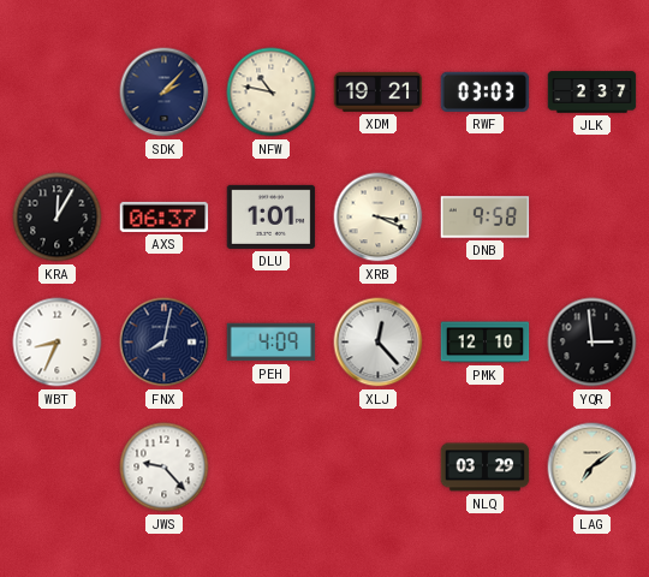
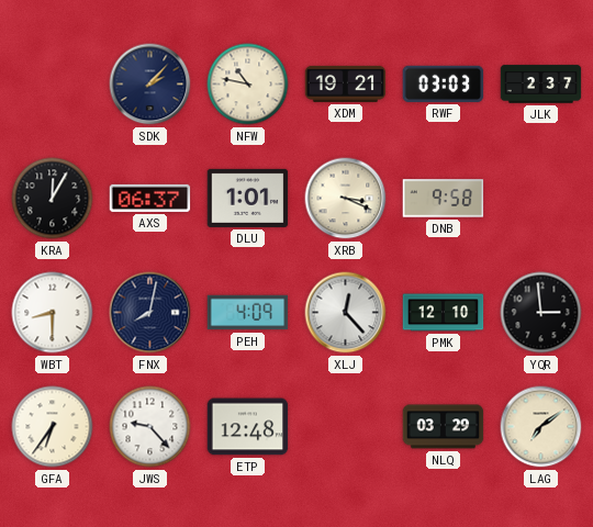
WBT: 8:34 -> 8:30 (53, 313)
GFA: none -> 6:36 (53, 427)
ETP: none -> 12:48 (248, 427)
